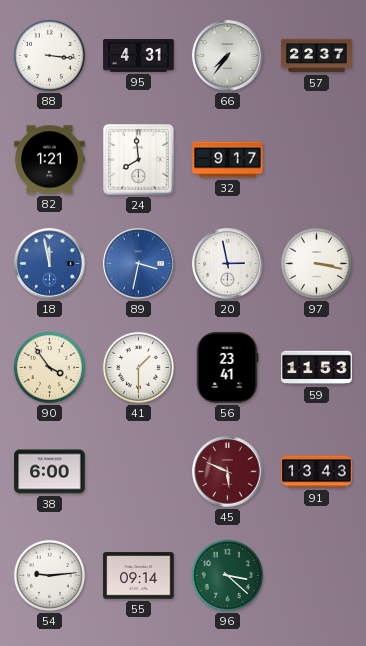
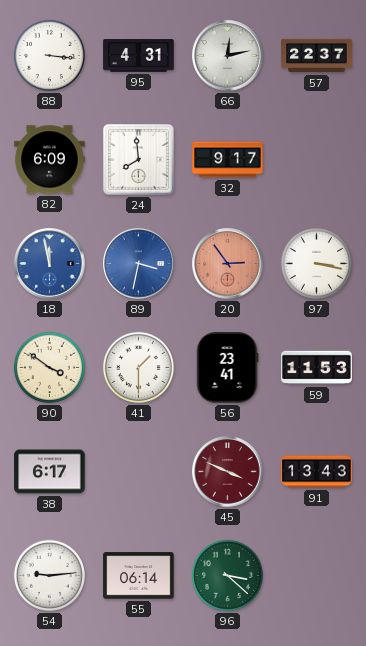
66: 7:36 -> 12:13 (228, 56)
82: 1:21 -> 6:09 (50, 160)
20: 2:58 -> 2:54 (228, 264)
20 dial: white -> salmon (228, 264)
90: 3:54 -> 3:51 (49, 367)
38: 6:00 -> 6:17 (50, 472)
45: 5:49 -> 3:49 (228, 472)
55: 09:14 -> 06:14 (139, 576)
